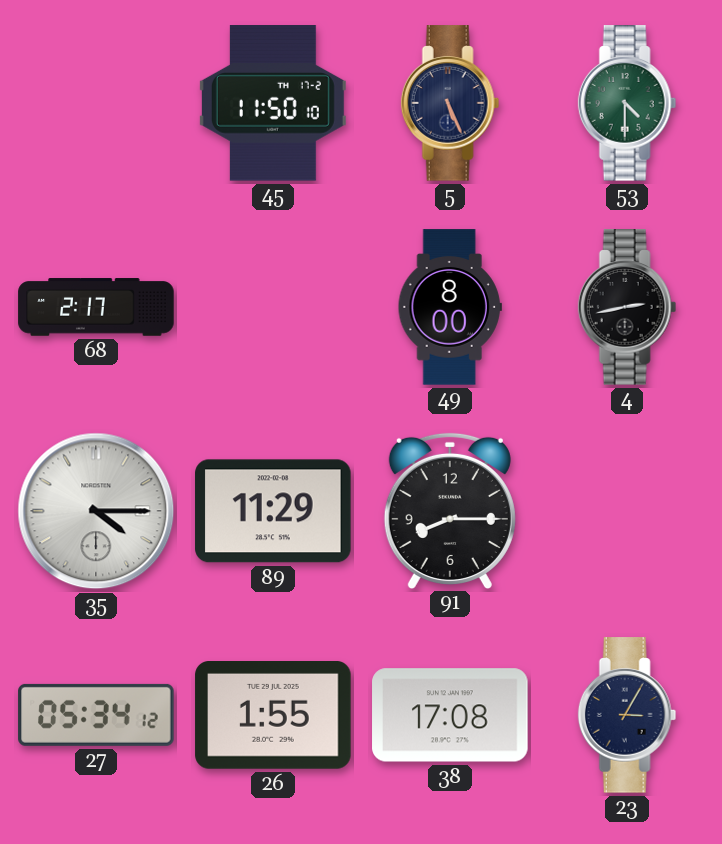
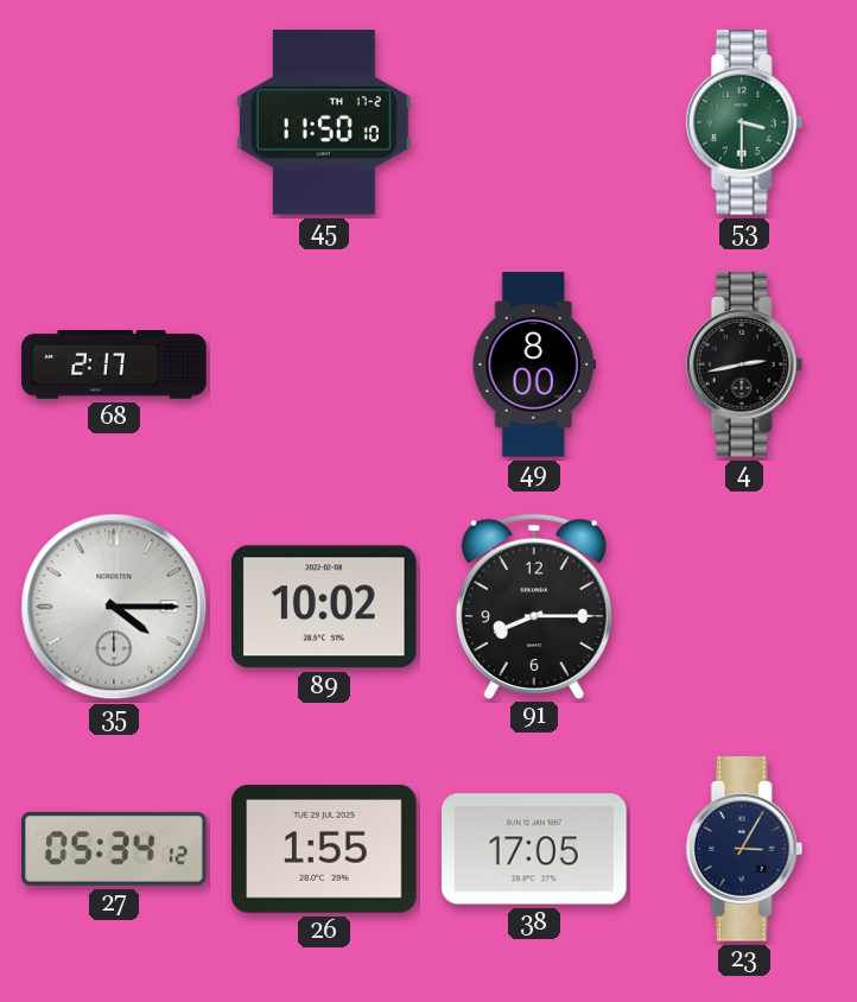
5: 5:26 -> none (450, 103)
53: 4:30 -> 3:30 (744, 122)
89: 11:29 -> 10:02 (324, 607)
38: 17:08 -> 17:05 (534, 849)
